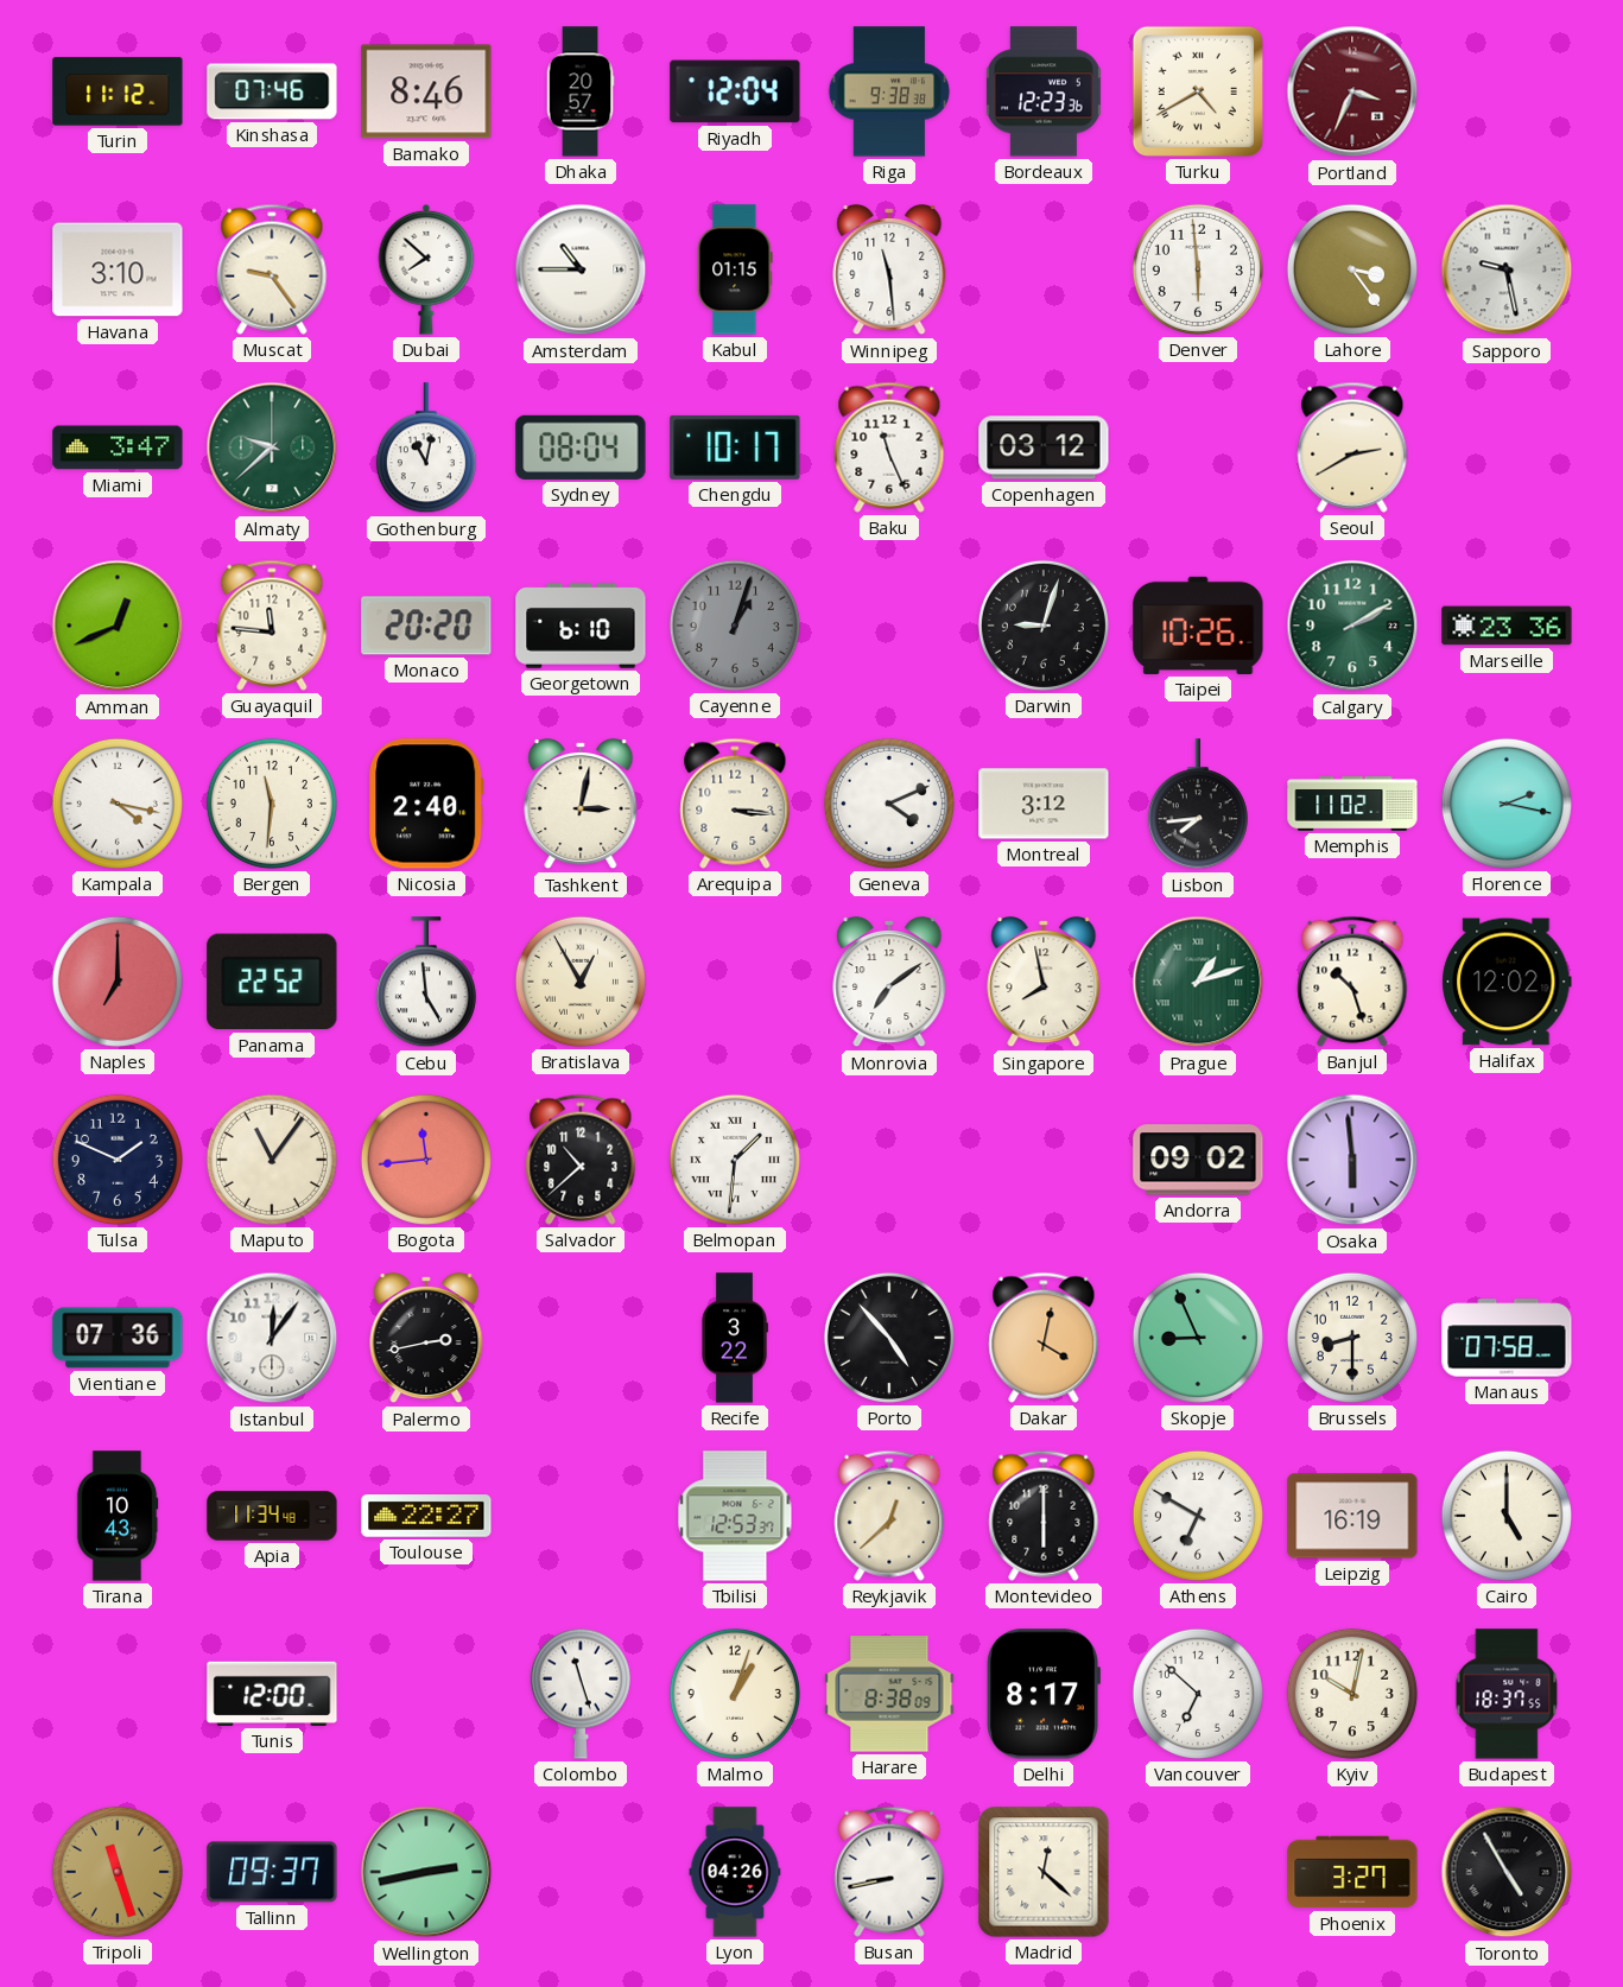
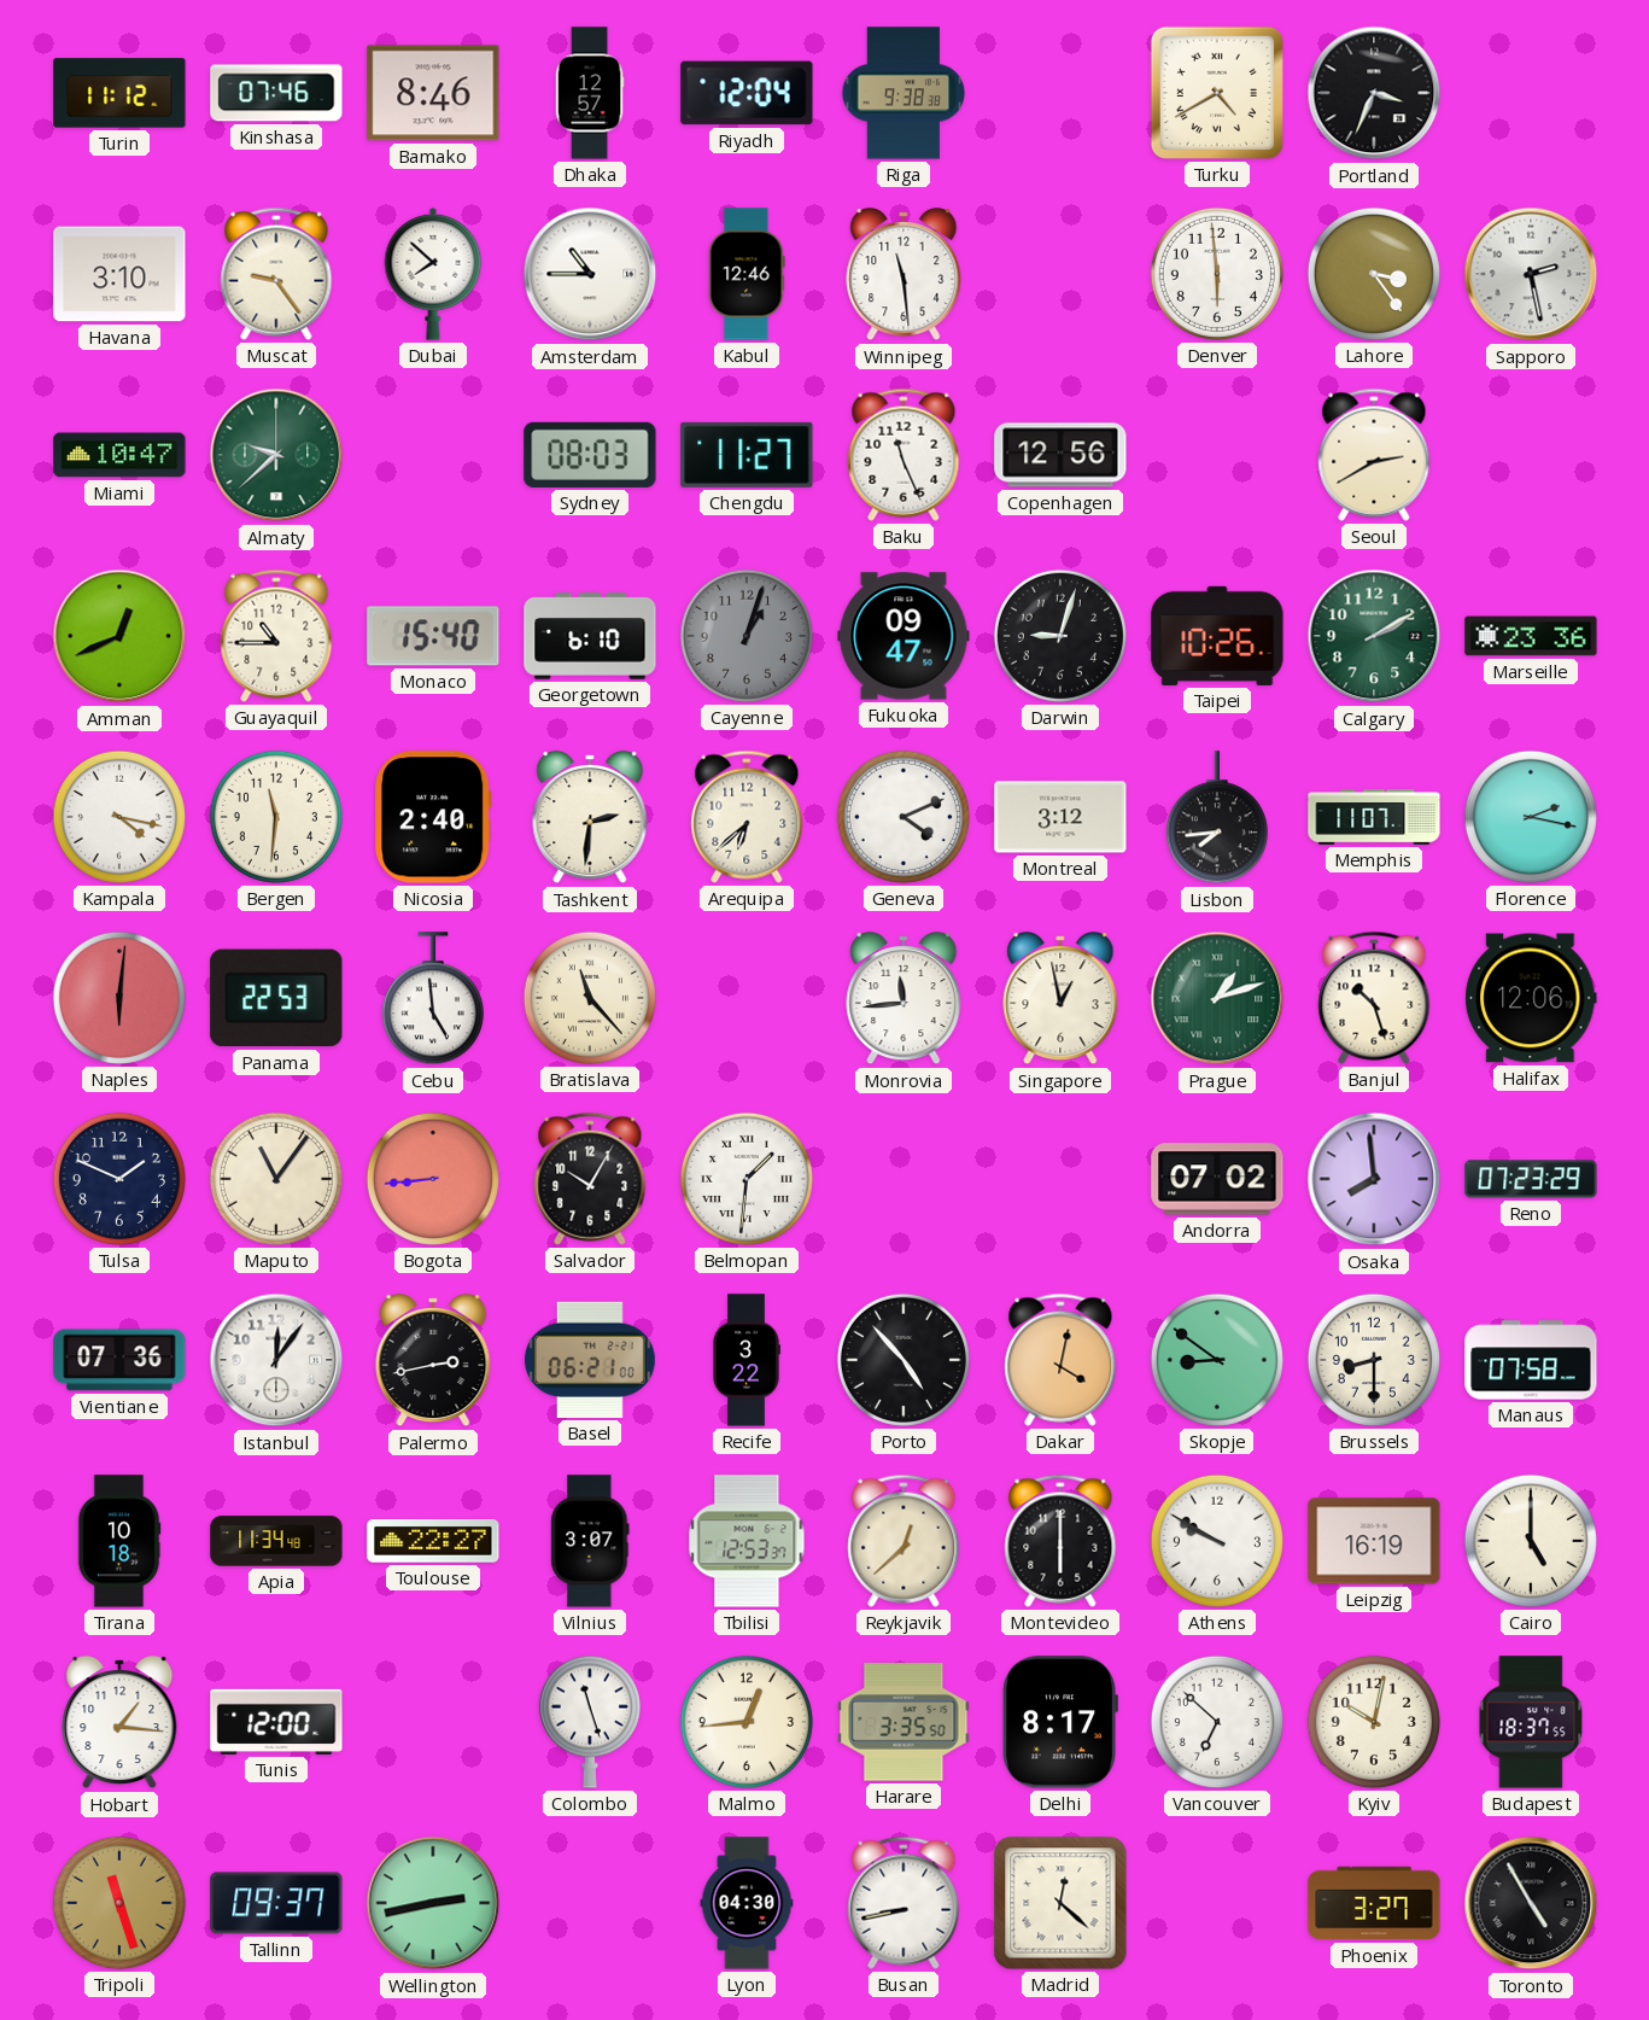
Dhaka: 20:57 -> 12:57 (590, 93)
Bordeaux: 12:23 -> none (1044, 91)
Portland dial: burgundy -> black (1374, 93)
Kabul: 01:15 -> 12:46 (747, 274)
Sapporo: 9:28 -> 2:28 (1531, 274)
Miami: 3:47 -> 10:47 (119, 455)
Gothenburg: 11:02 -> none (426, 449)
Sydney: 08:04 -> 08:03 (590, 455)
Chengdu: 10:17 -> 11:27 (747, 455)
Copenhagen: 03:12 -> 12:56 (1060, 455)
Guayaquil: 11:46 -> 10:45 (276, 636)
Monaco: 20:20 -> 15:40 (433, 636)
Fukuoka: none -> 09:47 (904, 636)
Tashkent: 3:02 -> 2:31 (590, 817)
Arequipa: 3:16 -> 6:38 (747, 817)
Memphis: 11:02 -> 11:07 (1374, 818)
Naples: 7:00 -> 6:01 (119, 998)
Panama: 22:52 -> 22:53 (276, 998)
Bratislava: 12:55 -> 11:23 (590, 998)
Monrovia: 7:09 -> 11:44 (904, 998)
Singapore: 7:58 -> 12:58 (1060, 998)
Halifax: 12:02 -> 12:06 (1531, 998)
Bogota: 11:44 -> 8:44 (433, 1179)
Salvador: 10:38 -> 10:05 (590, 1179)
Andorra: 09:02 -> 07:02 (1217, 1179)
Osaka: 5:59 -> 7:59 (1374, 1179)
Reno: none -> 07:23 (1531, 1179)
Basel: none -> 06:21 (590, 1360)
Skopje: 8:56 -> 8:51 (1217, 1360)
Tirana: 10:43 -> 10:18 (119, 1541)
Vilnius: none -> 3:07 (590, 1541)
Athens: 6:50 -> 9:50 (1217, 1541)
Hobart: none -> 1:16 (119, 1722)
Malmo: 1:03 -> 12:44 (747, 1722)
Harare: 8:38 -> 3:35 (904, 1722)
Lyon: 04:26 -> 04:30 (747, 1903)
